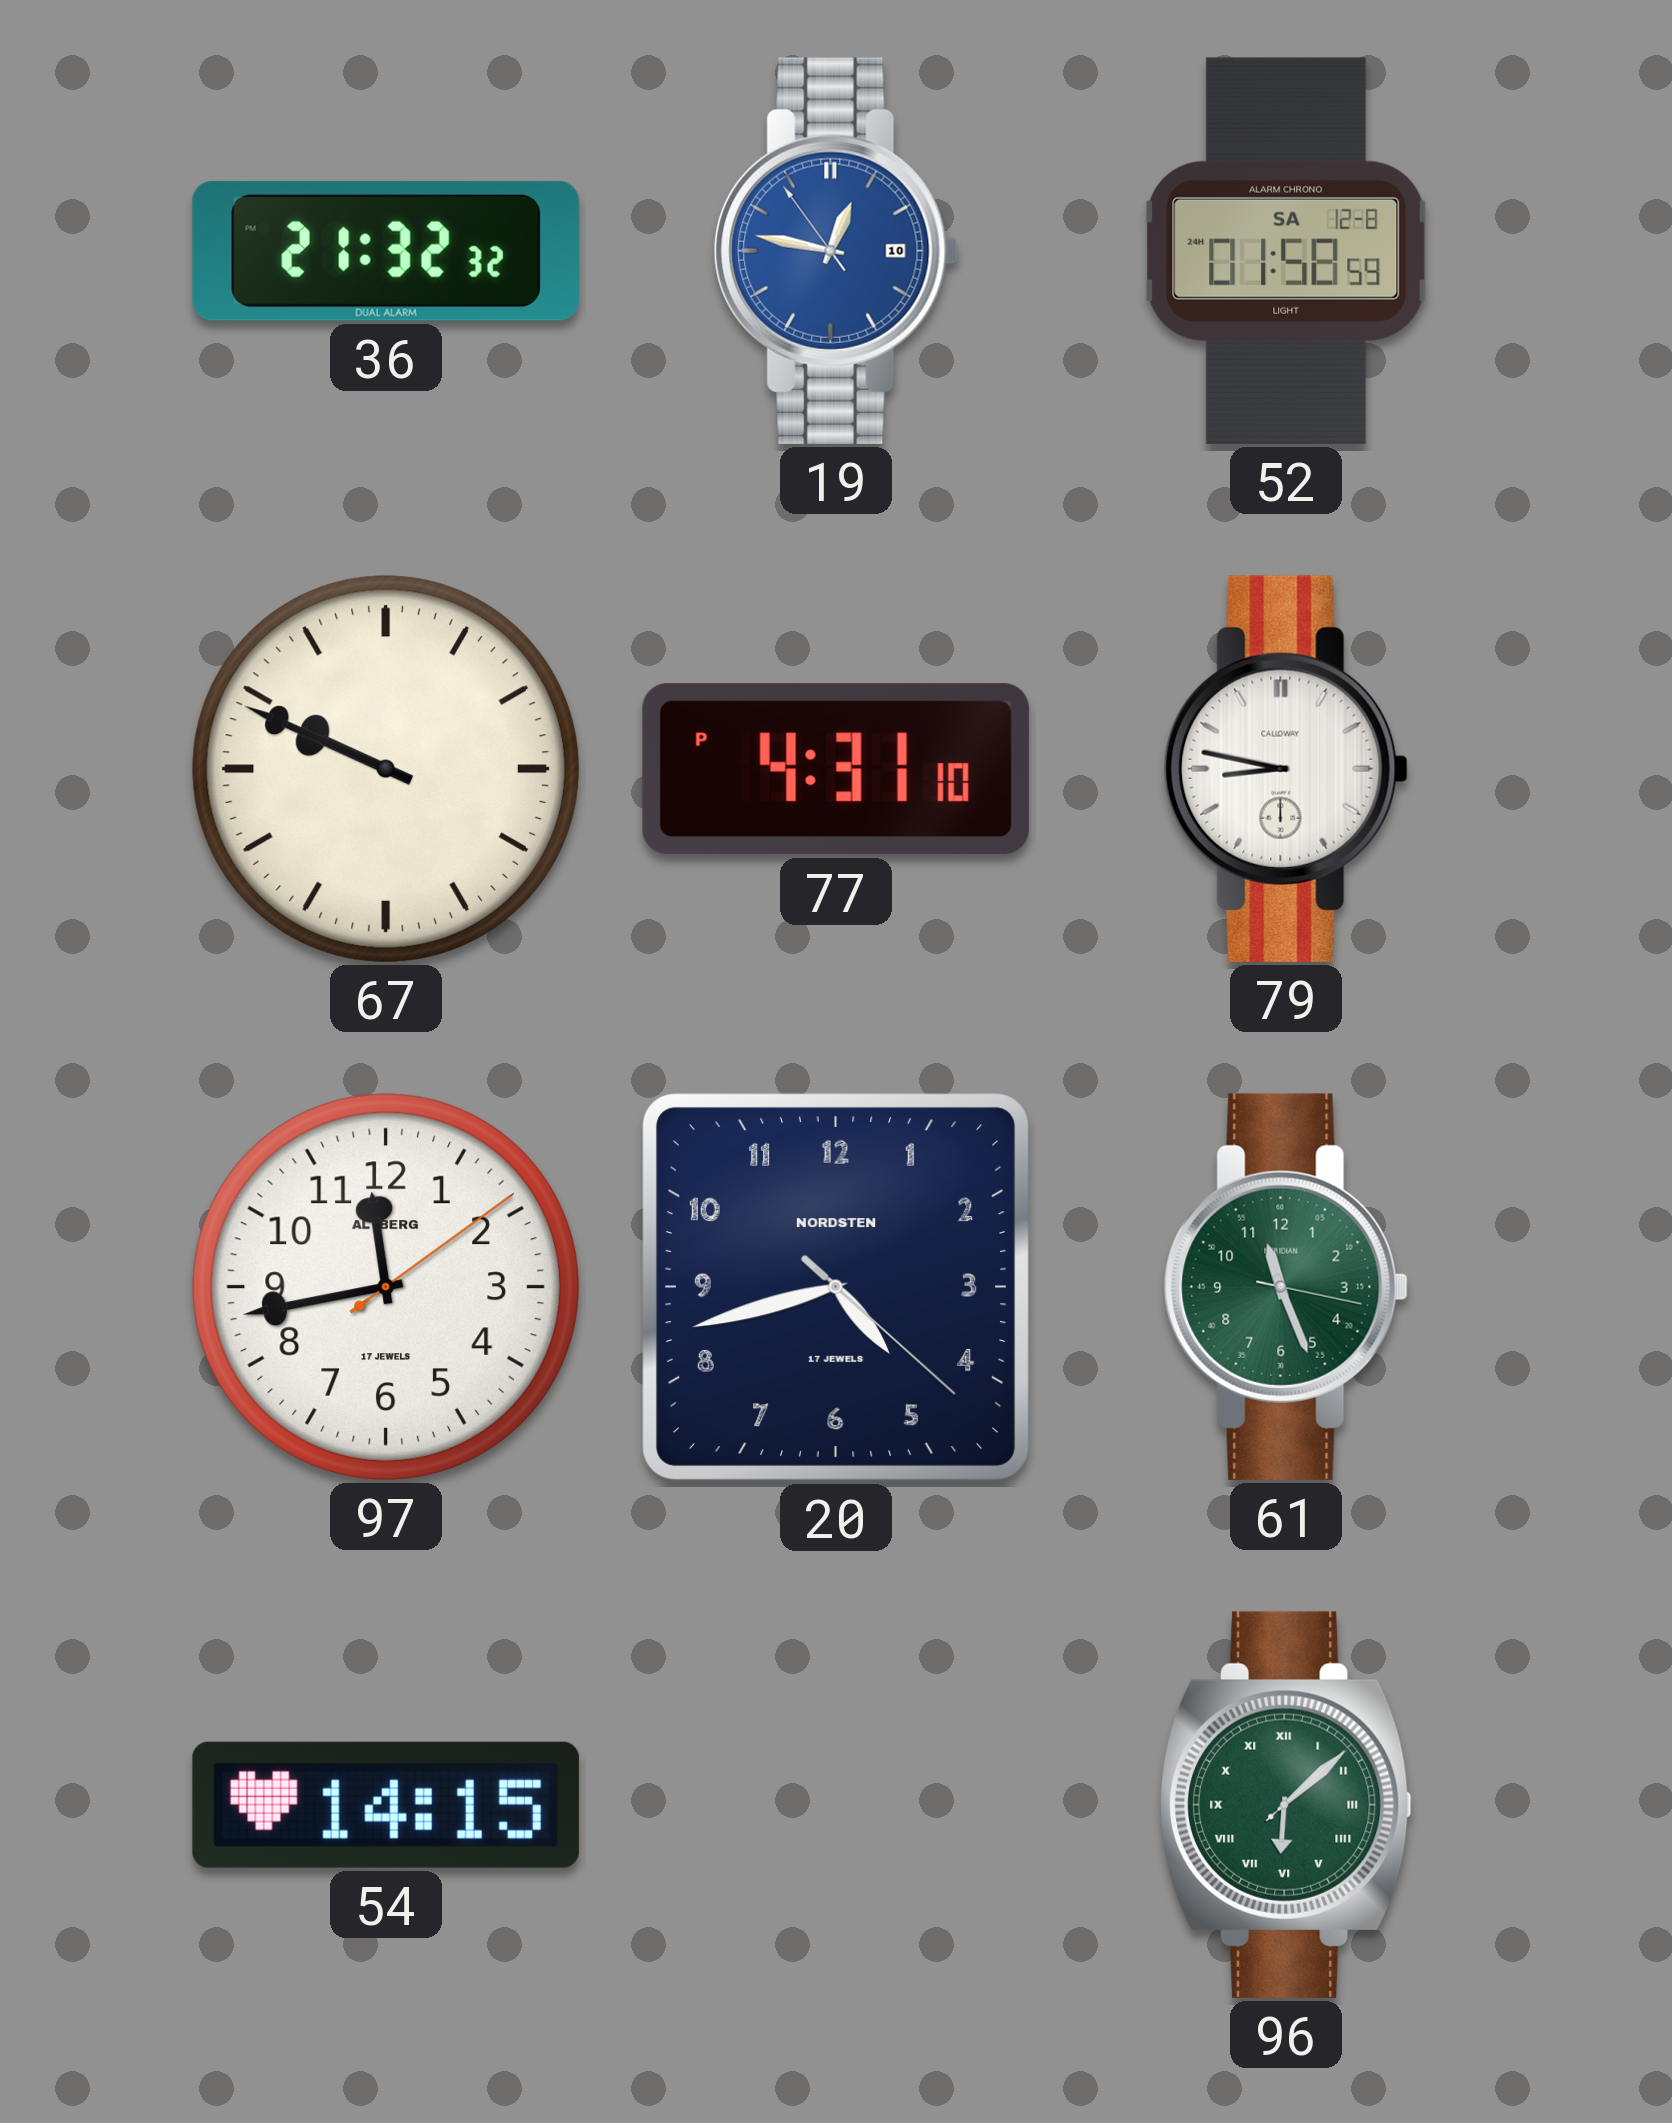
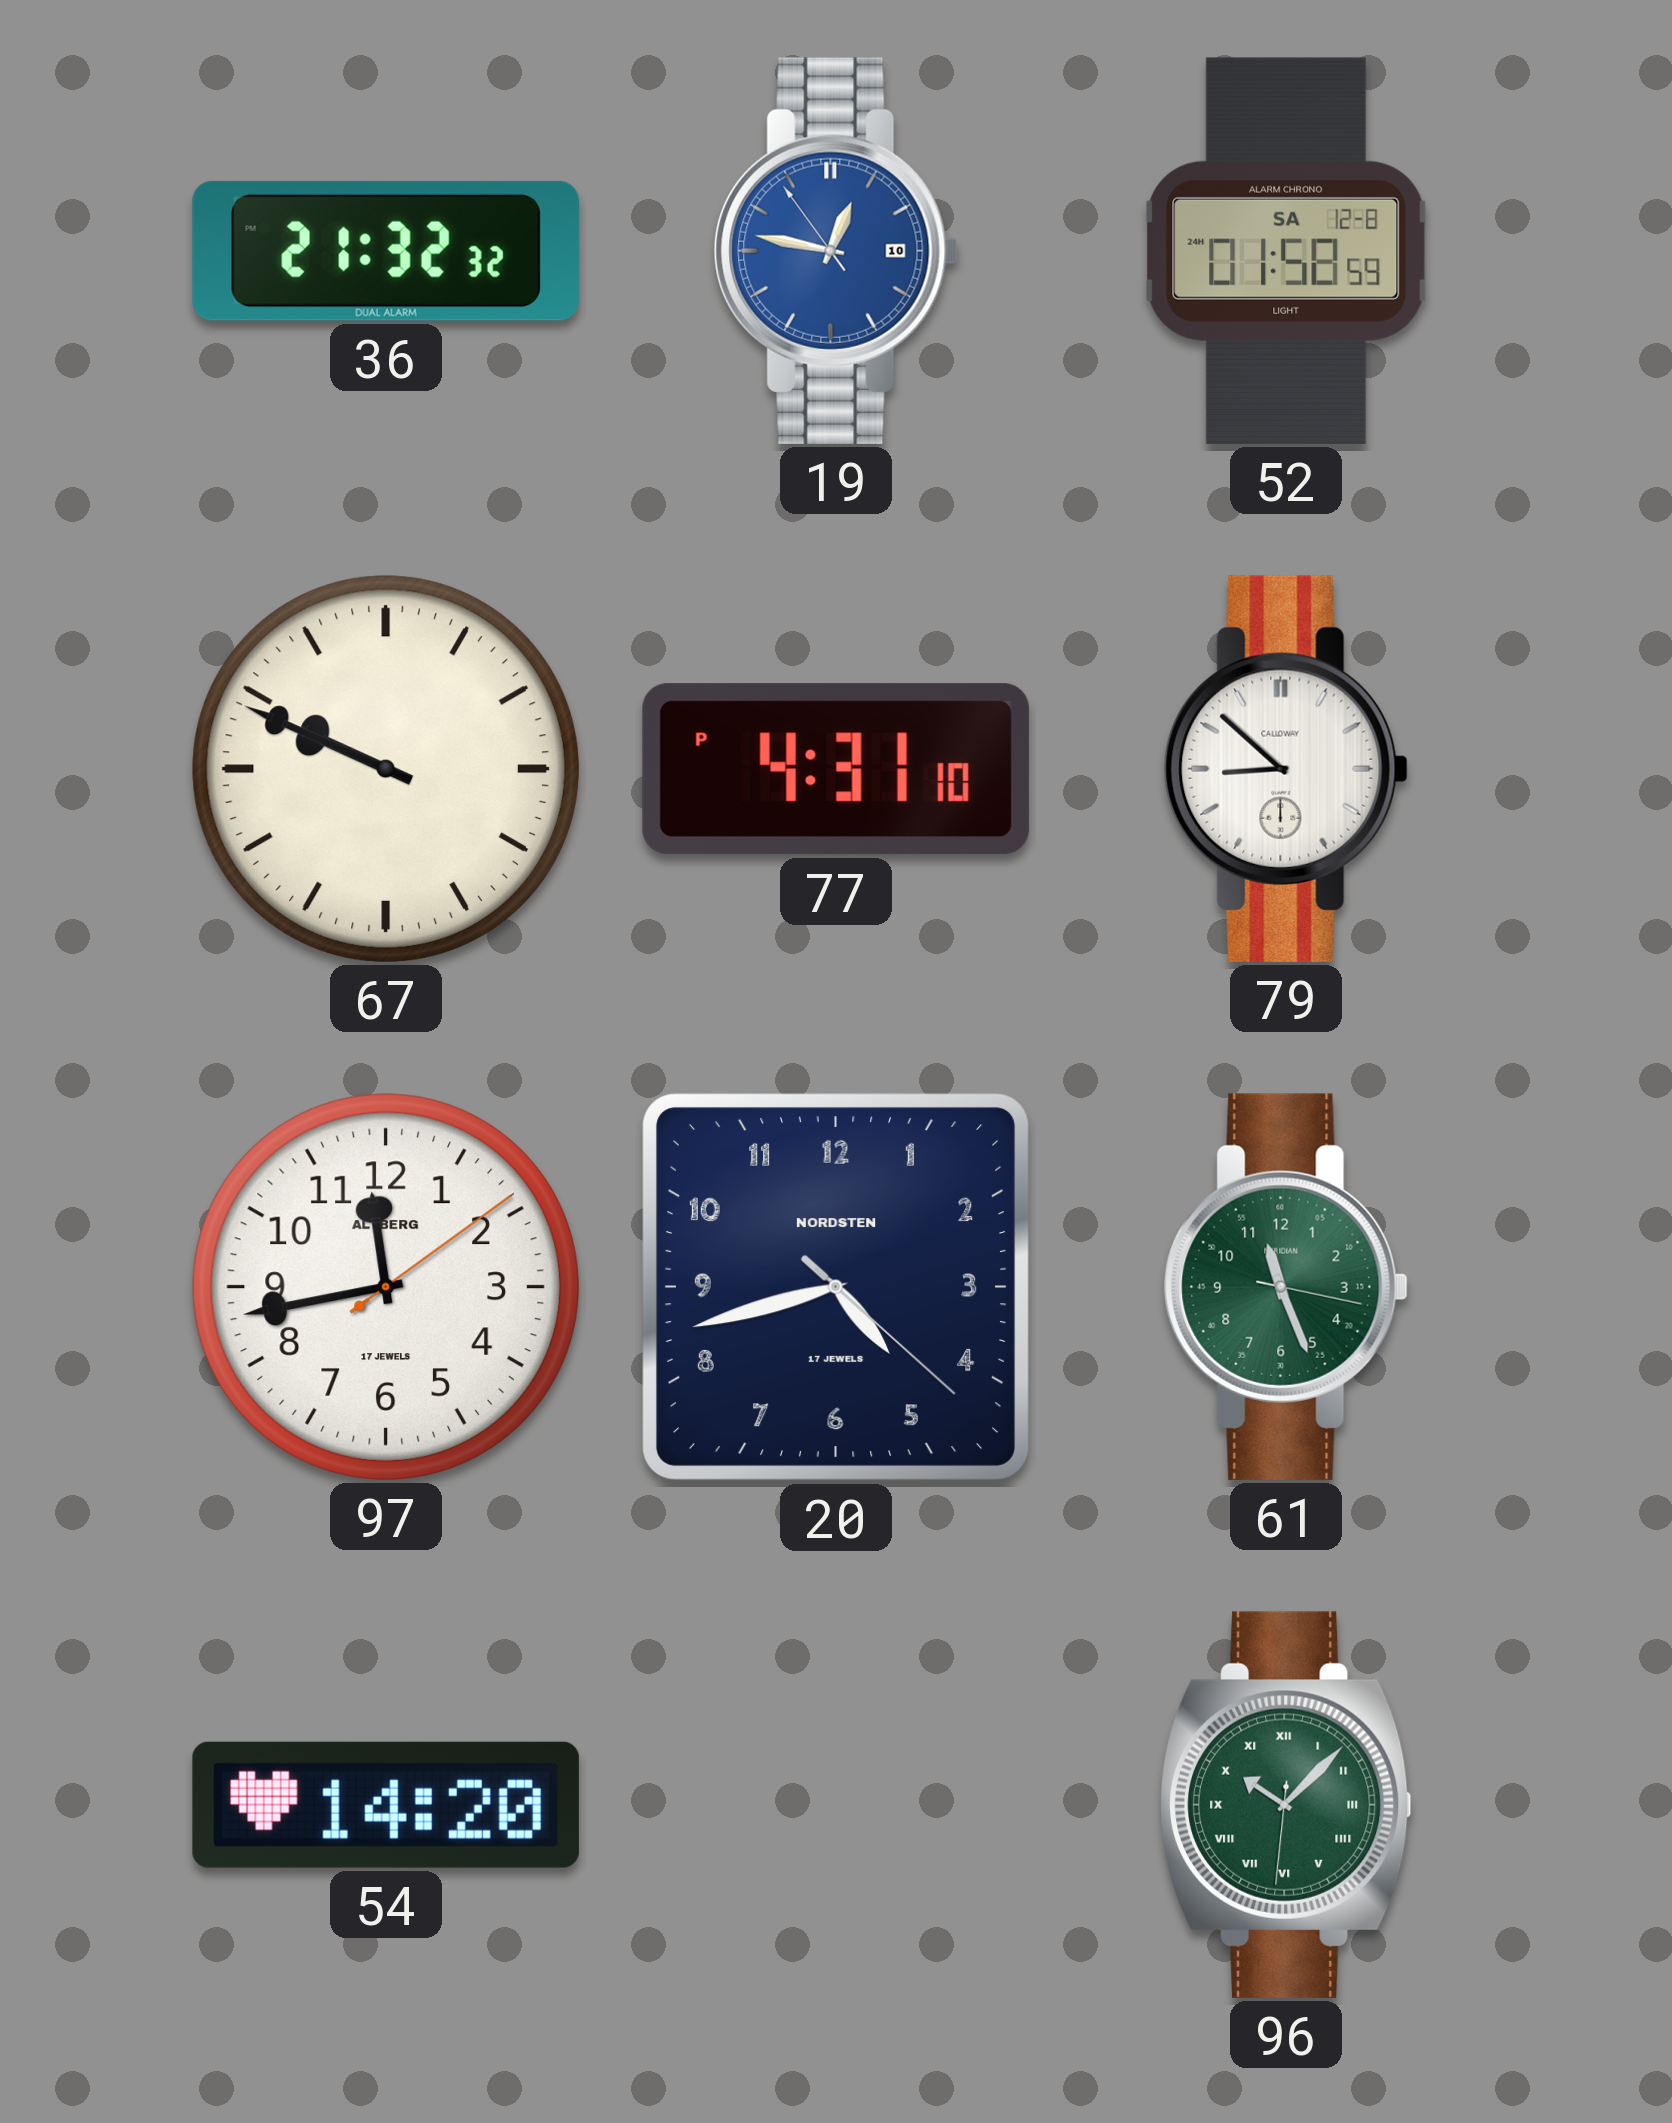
79: 8:47 -> 8:52 (1286, 769)
54: 14:15 -> 14:20 (386, 1805)
96: 6:08 -> 10:07 (1286, 1805)
